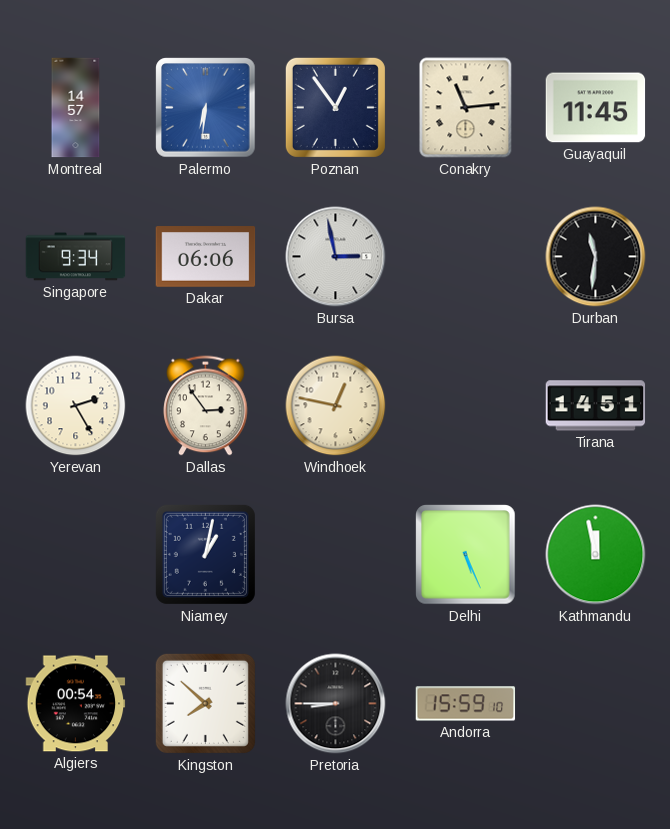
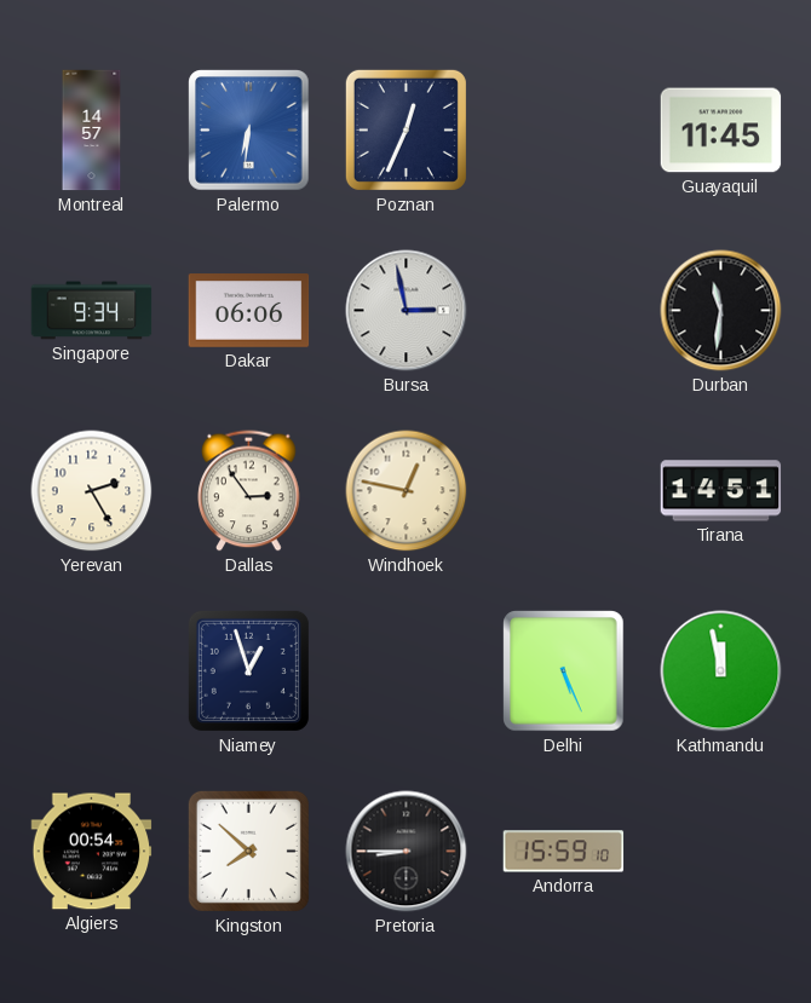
Poznan: 12:54 -> 12:34 (405, 129)
Conakry: 11:14 -> none (466, 108)
Niamey: 1:02 -> 12:57 (248, 670)
